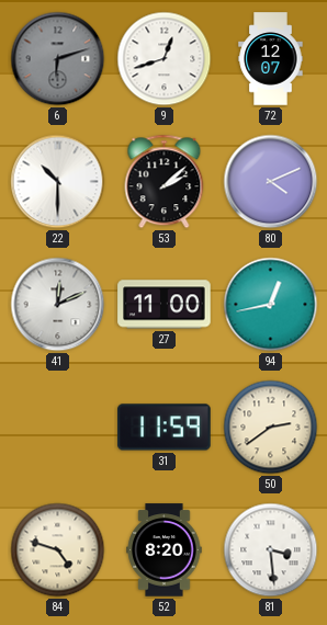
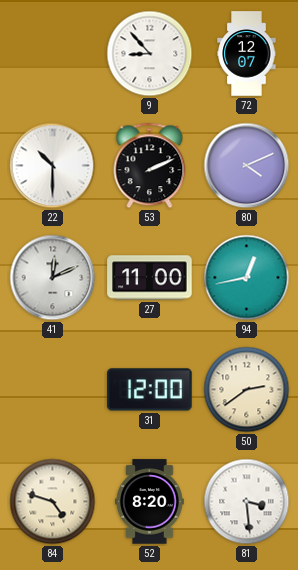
6: 6:12 -> none (58, 59)
9: 12:42 -> 8:53 (150, 54)
53: 2:08 -> 2:11 (150, 166)
31: 11:59 -> 12:00 (150, 390)
